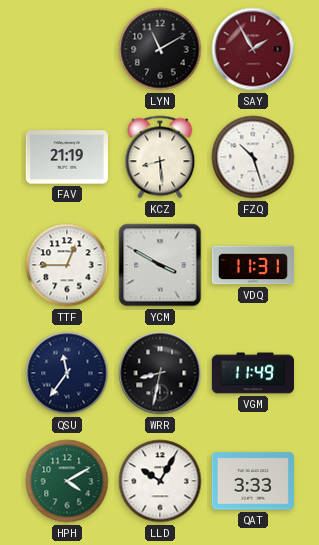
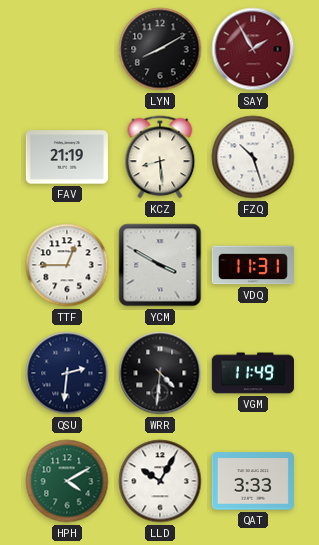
LYN: 11:10 -> 8:10 (160, 49)
QSU: 11:36 -> 2:31 (67, 373)
WRR: 8:32 -> 4:31 (160, 373)
